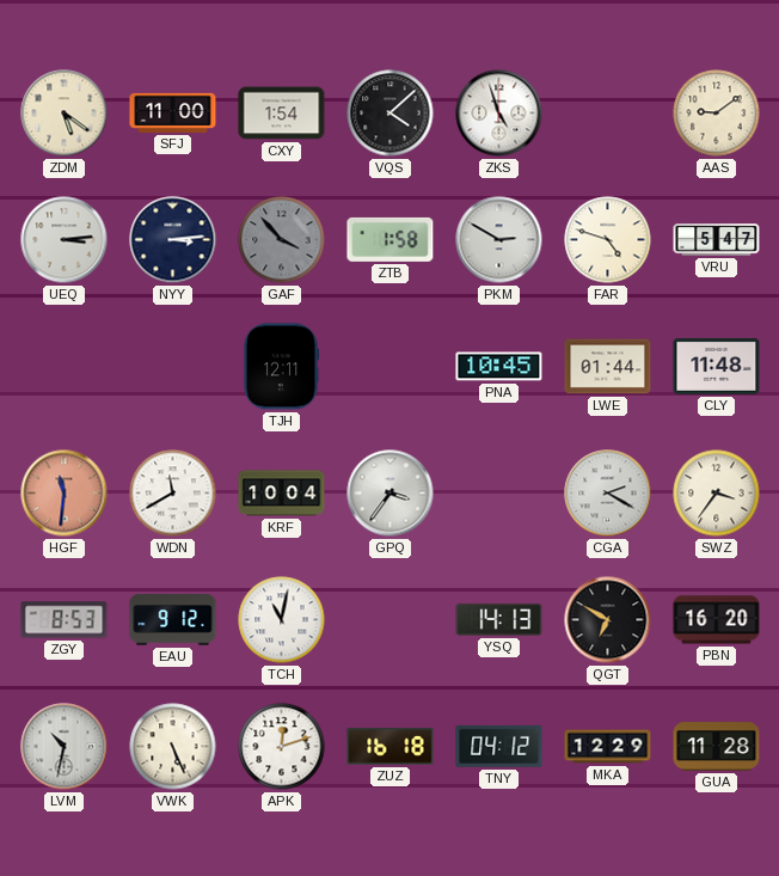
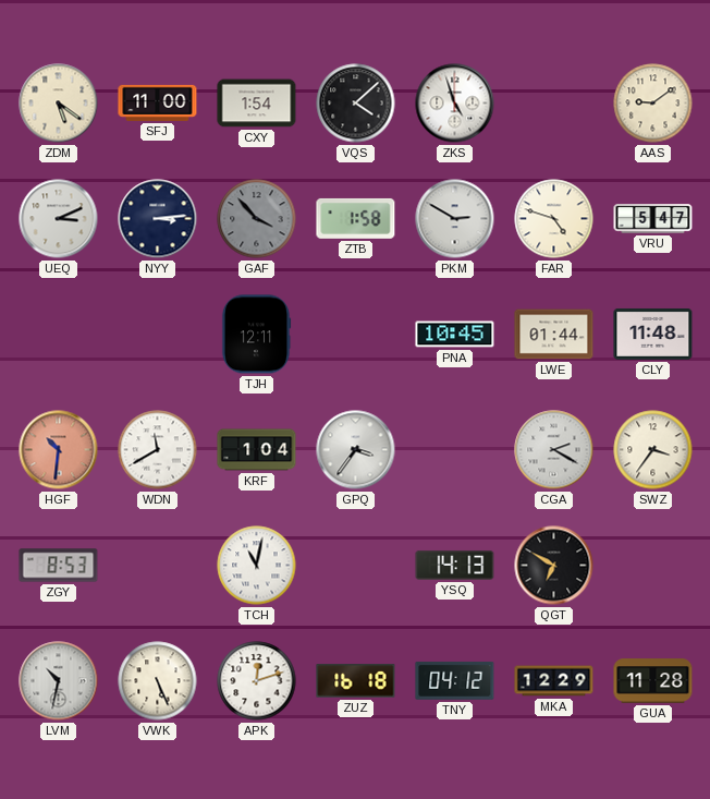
UEQ: 3:14 -> 3:11 (59, 219)
HGF: 11:31 -> 10:31 (59, 450)
KRF: 10:04 -> 1:04 (257, 450)
EAU: 9:12 -> none (173, 620)
PBN: 16:20 -> none (717, 620)
